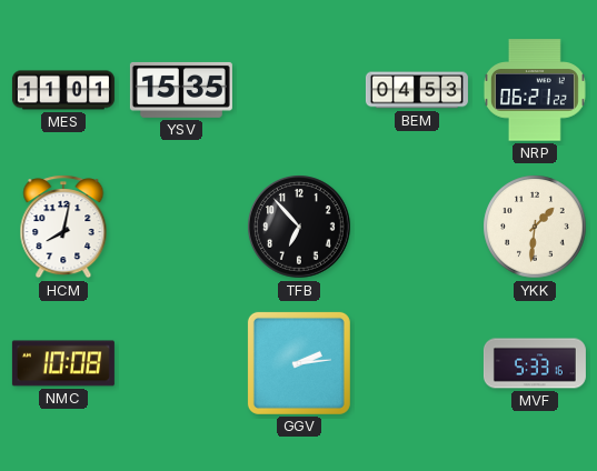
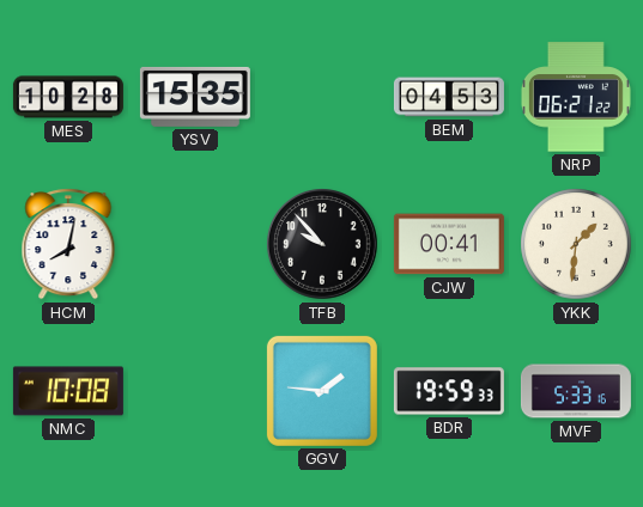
MES: 11:01 -> 10:28 (68, 97)
TFB: 6:53 -> 9:53 (323, 245)
CJW: none -> 00:41 (449, 244)
GGV: 2:14 -> 1:46 (322, 391)
BDR: none -> 19:59 (449, 391)
